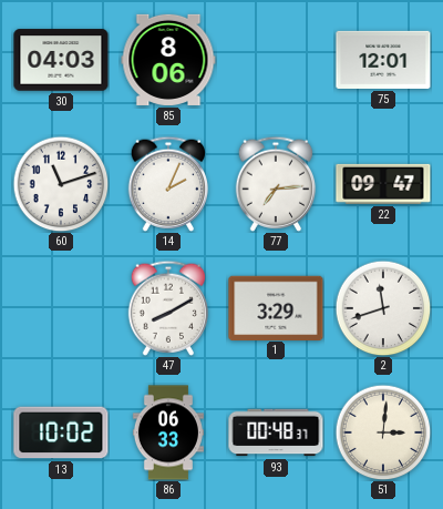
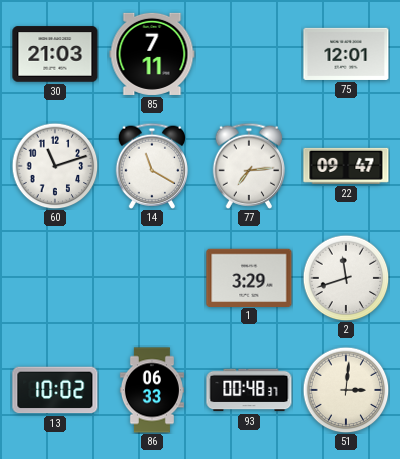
30: 04:03 -> 21:03 (55, 54)
85: 8:06 -> 7:11 (152, 54)
14: 2:04 -> 11:20 (152, 166)
47: 8:10 -> none (168, 308)
